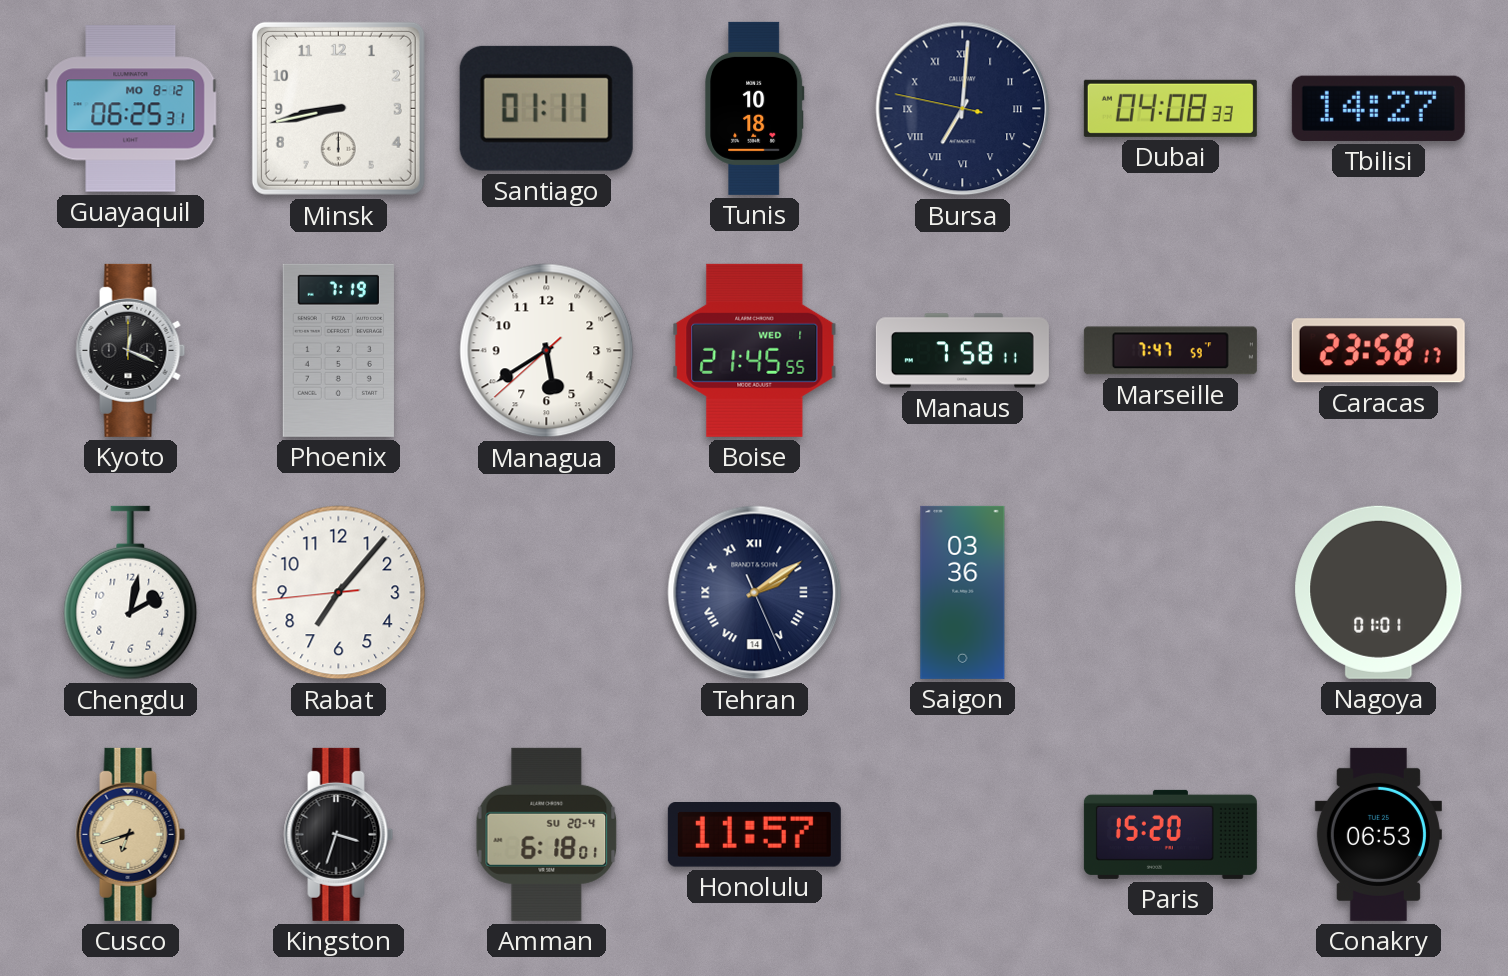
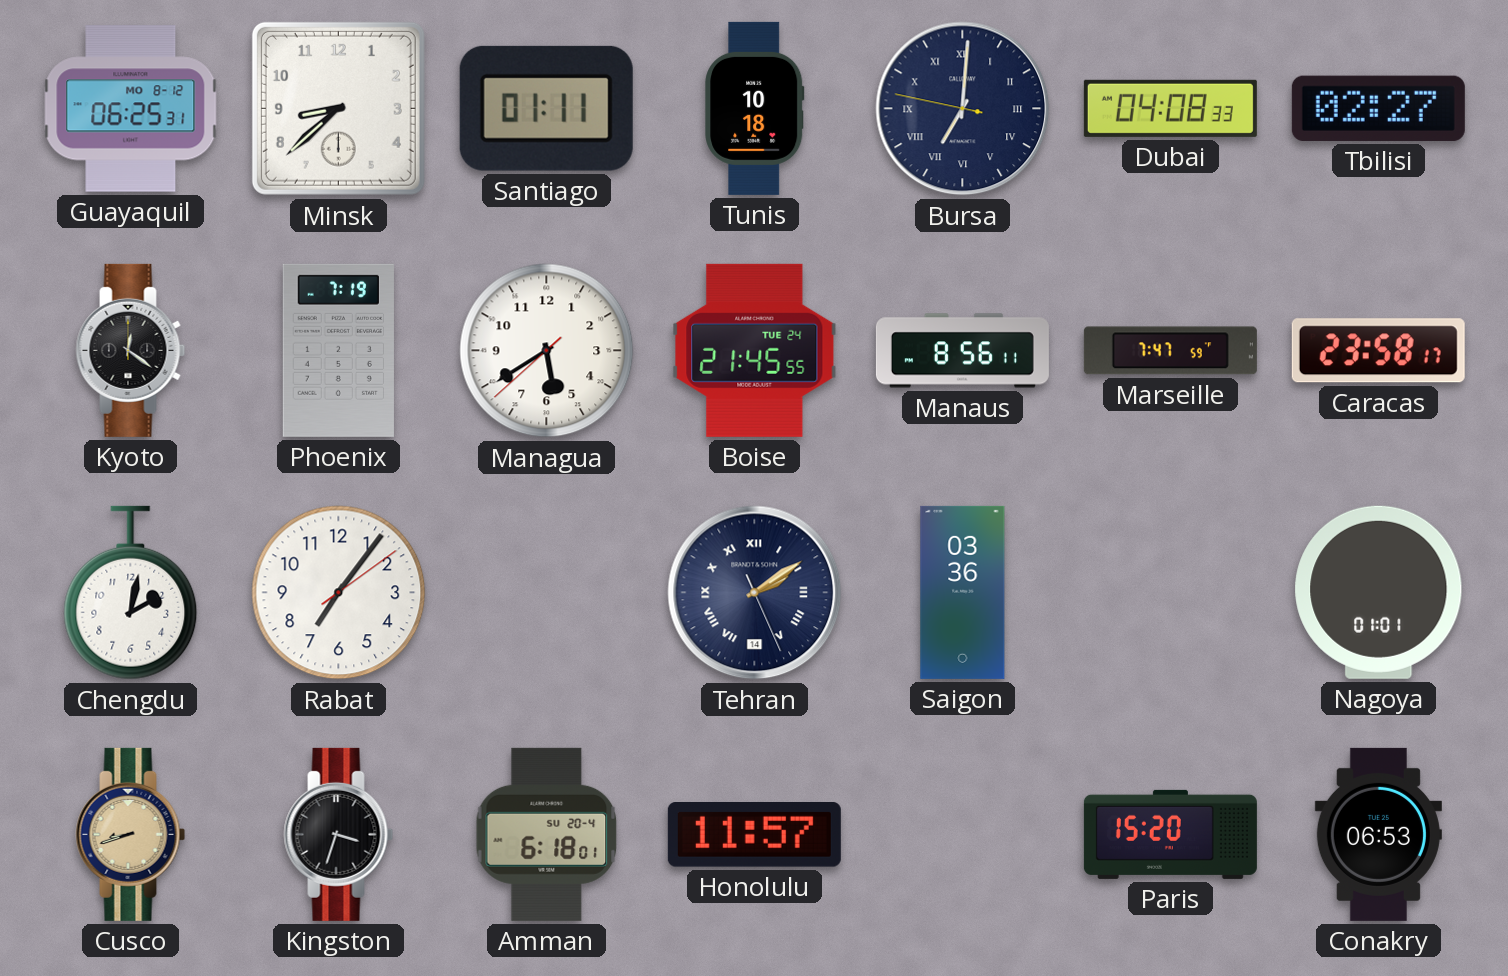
Minsk: 8:43 -> 8:38 (338, 108)
Tbilisi: 14:27 -> 02:27 (1378, 108)
Kyoto: 12:19 -> 12:21 (131, 350)
Boise date: WED 1 -> TUE 24 (755, 350)
Manaus: 7:58 -> 8:56 (962, 351)
Rabat: 7:06:44 -> 7:06:09 (339, 593)
Cusco: 6:42 -> 8:42 (131, 834)
